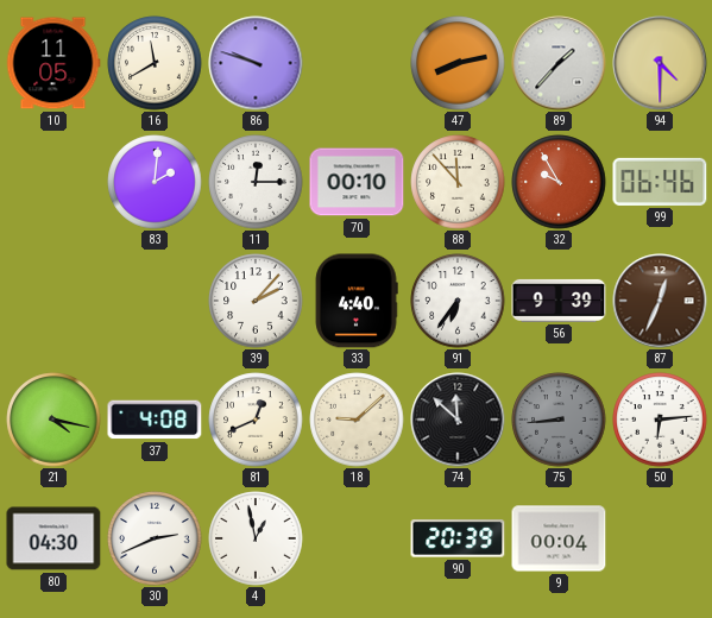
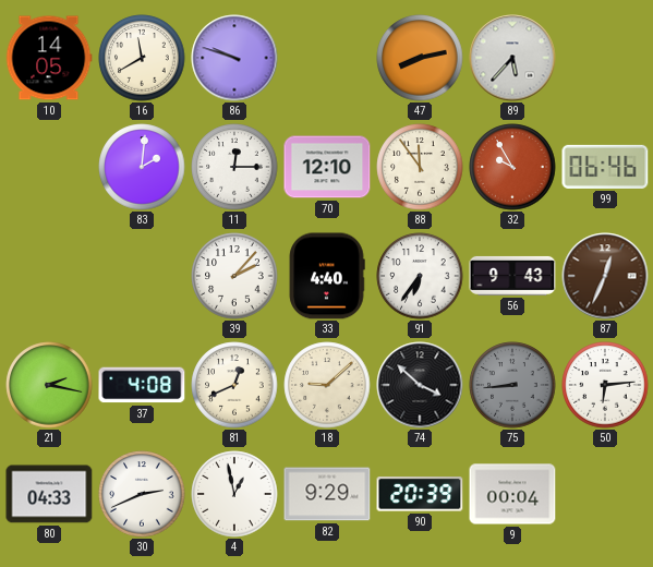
10: 11:05 -> 14:05 (49, 58)
89: 1:37 -> 5:37 (512, 58)
94: 4:30 -> none (660, 63)
70: 00:10 -> 12:10 (327, 167)
88: 11:53 -> 11:54 (420, 167)
56: 9:39 -> 9:43 (512, 276)
21: 4:17 -> 2:17 (49, 385)
74: 11:52 -> 3:52 (420, 385)
80: 04:30 -> 04:33 (49, 494)
82: none -> 9:29 (327, 494)
